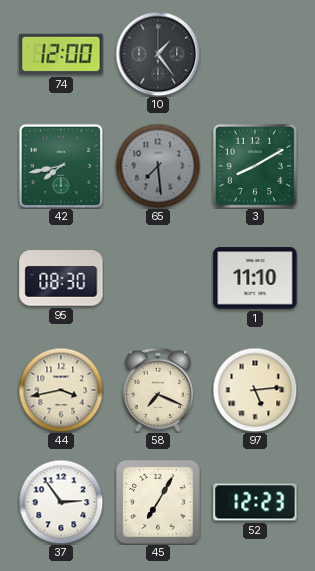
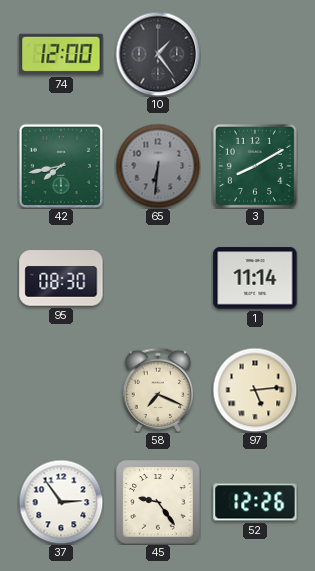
65: 7:29 -> 6:31 (158, 166)
1: 11:10 -> 11:14 (255, 278)
44: 3:43 -> none (61, 390)
45: 7:05 -> 9:24 (158, 502)
52: 12:23 -> 12:26 (255, 502)
